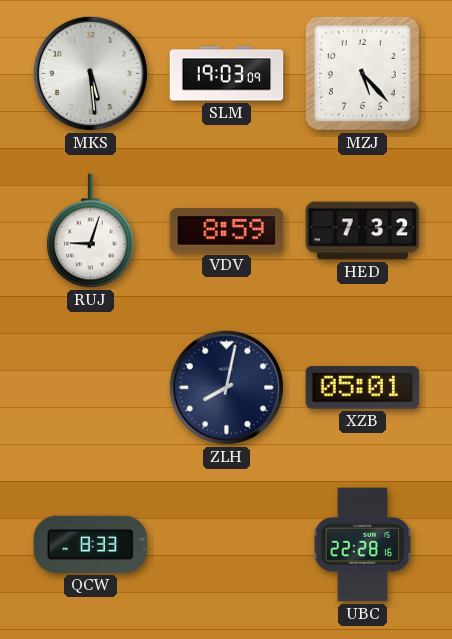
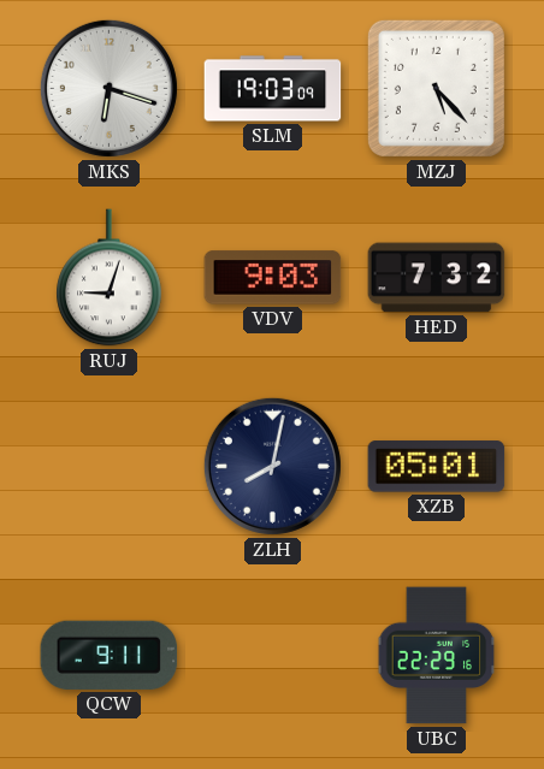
MKS: 5:29 -> 6:18 (108, 88)
VDV: 8:59 -> 9:03 (273, 278)
QCW: 8:33 -> 9:11 (110, 655)
UBC: 22:28 -> 22:29 (437, 656)
